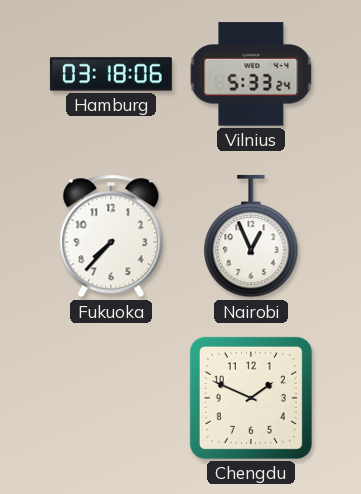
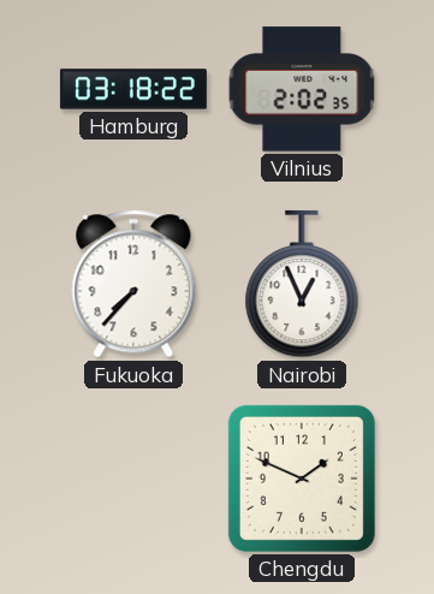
Hamburg: 03:18:06 -> 03:18:22 (133, 89)
Vilnius: 5:33 -> 2:02 (302, 89)
